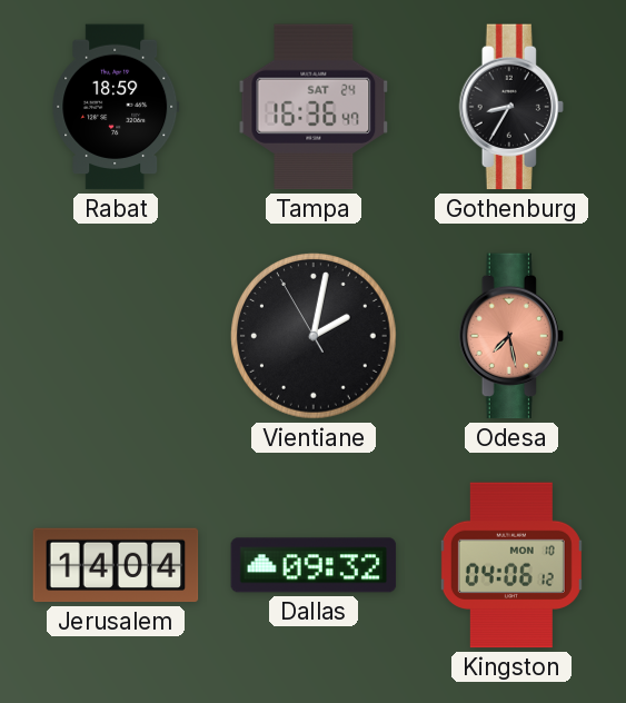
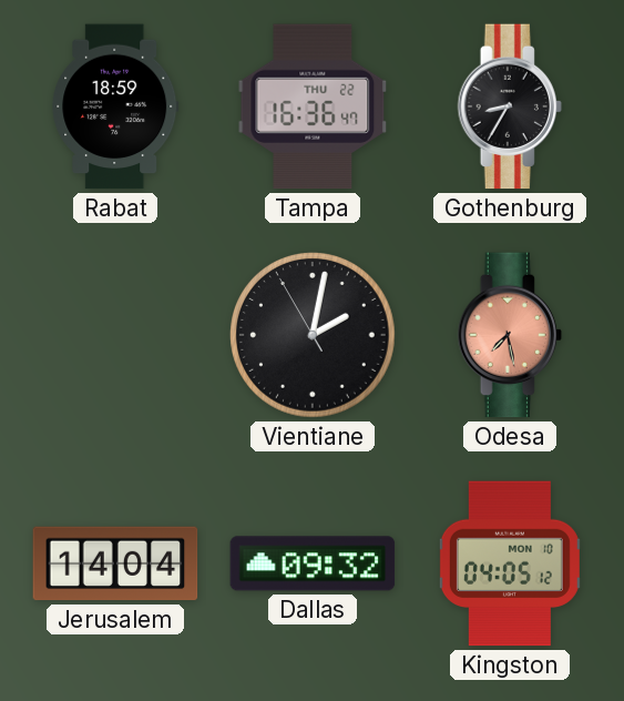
Tampa date: SAT 24 -> THU 22 (313, 106)
Kingston: 04:06 -> 04:05 (510, 563)
